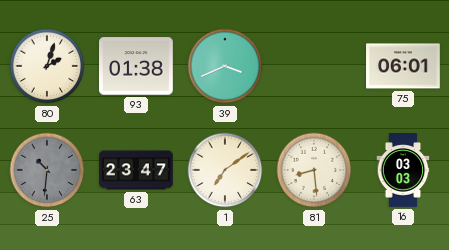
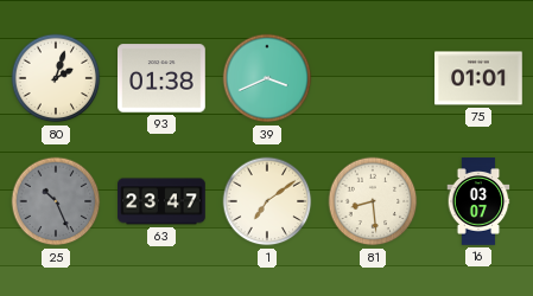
75: 06:01 -> 01:01 (478, 78)
25: 10:31 -> 10:26 (56, 201)
16: 03:03 -> 03:07 (478, 201)
